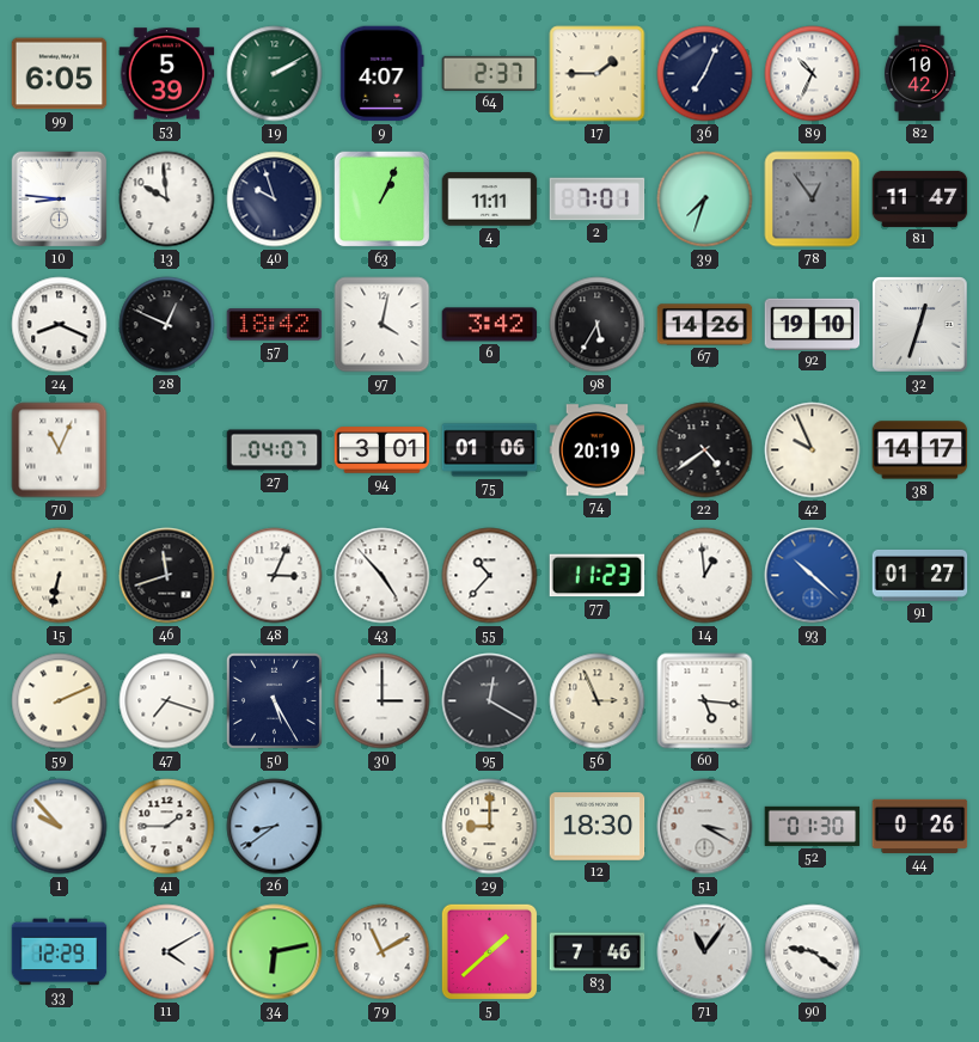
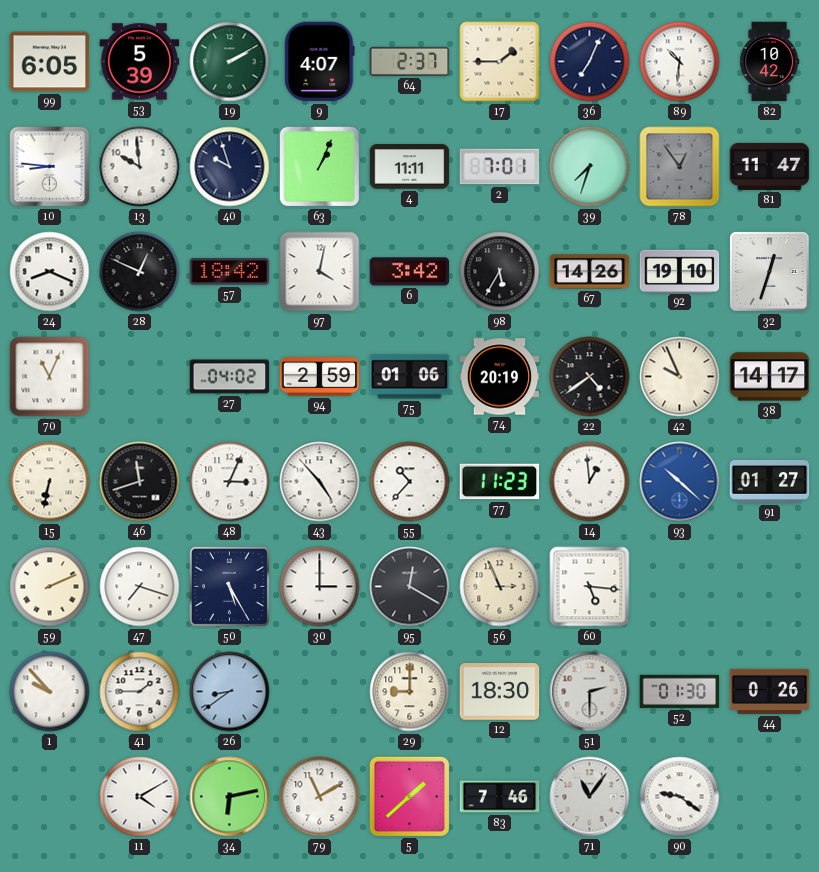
89: 10:34 -> 10:31 (680, 62)
27: 04:07 -> 04:02 (230, 377)
94: 3:01 -> 2:59 (320, 377)
51: 3:20 -> 2:30 (590, 692)
33: 12:29 -> none (60, 952)
